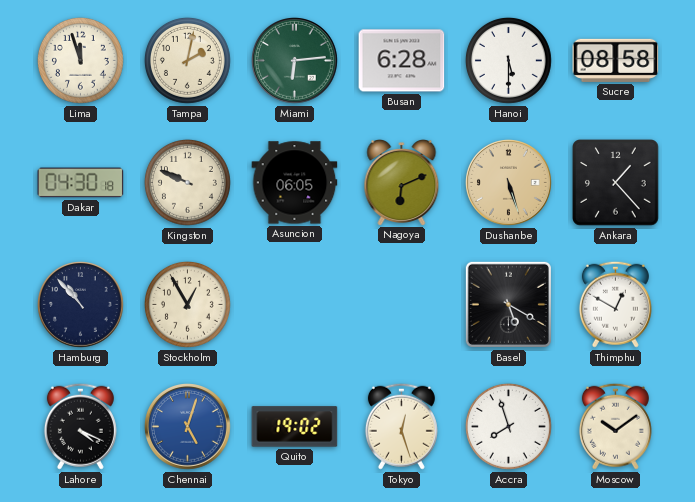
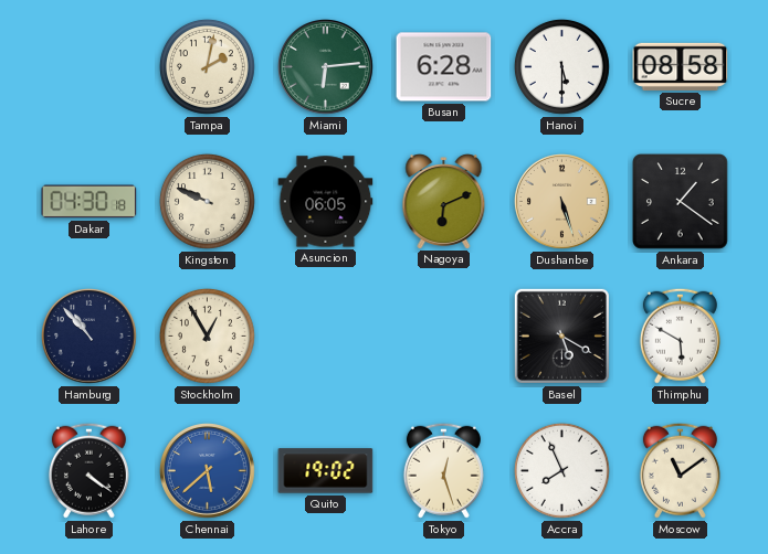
Lima: 11:57 -> none (80, 60)
Ankara: 1:23 -> 1:21 (681, 202)
Thimphu: 12:50 -> 5:50 (680, 335)
Lahore: 4:19 -> 4:21 (88, 470)
Chennai: 5:03 -> 5:38 (208, 471)
Accra: 7:57 -> 7:56 (561, 470)
Moscow: 10:09 -> 11:09 (680, 470)
